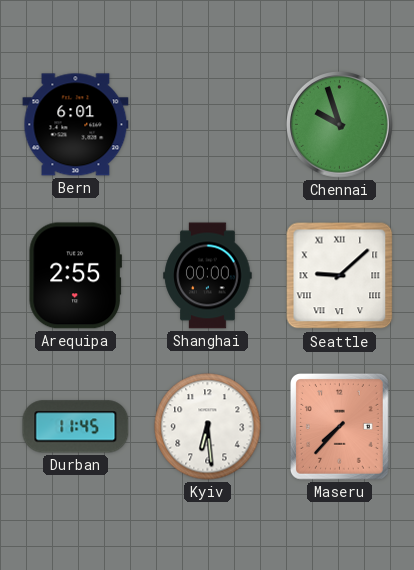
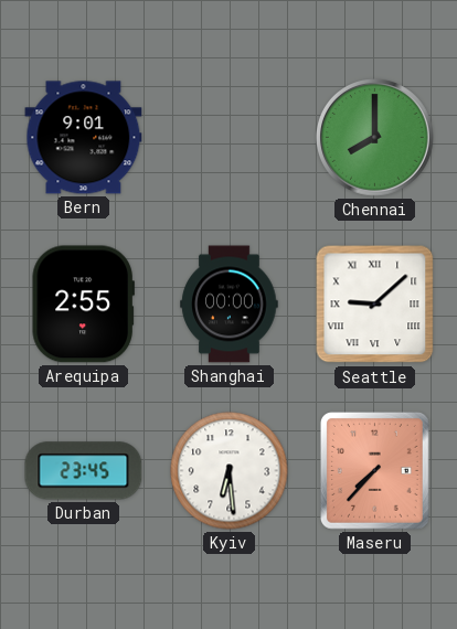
Bern: 6:01 -> 9:01 (84, 138)
Chennai: 9:57 -> 8:00 (375, 138)
Durban: 11:45 -> 23:45 (84, 471)
